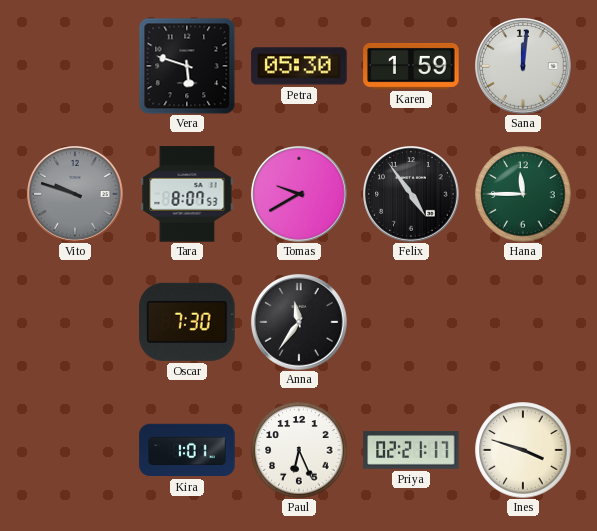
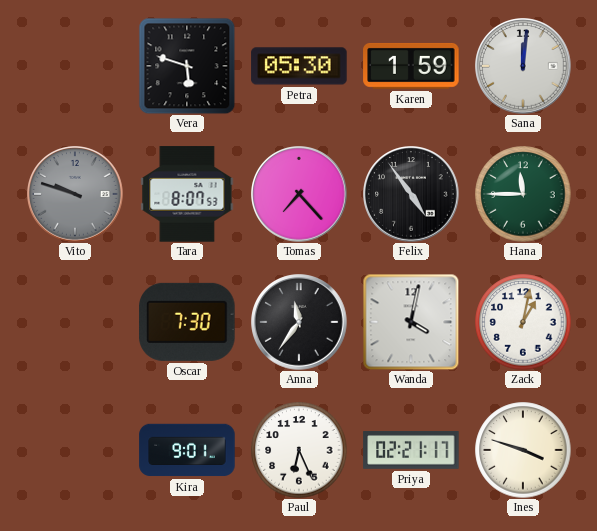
Tomas: 9:40 -> 7:23 (299, 194)
Wanda: none -> 4:02 (411, 322)
Zack: none -> 1:02 (523, 322)
Kira: 1:01 -> 9:01 (187, 450)
